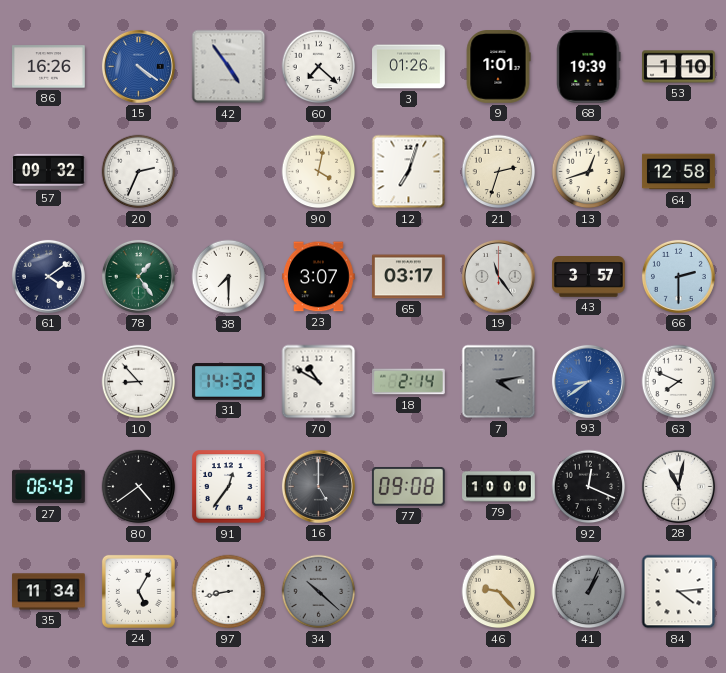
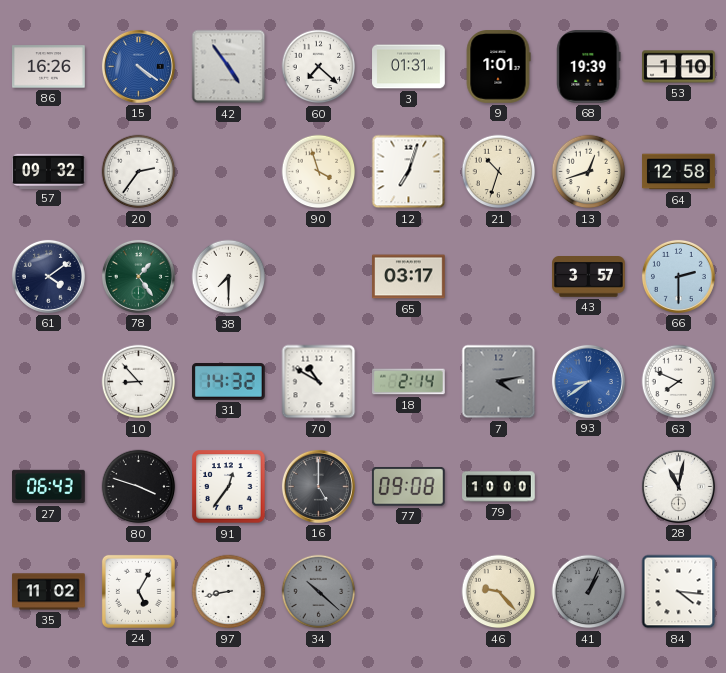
3: 01:26 -> 01:31 (409, 67)
20: 2:34 -> 2:36 (139, 172)
90: 4:02 -> 3:57 (319, 172)
21: 2:33 -> 10:33 (499, 172)
23: 3:07 -> none (319, 277)
19: 11:24 -> none (498, 276)
80: 4:39 -> 3:48 (139, 487)
92: 12:19 -> none (589, 487)
35: 11:34 -> 11:02 (49, 592)
84: 4:14 -> 4:16 (679, 592)
